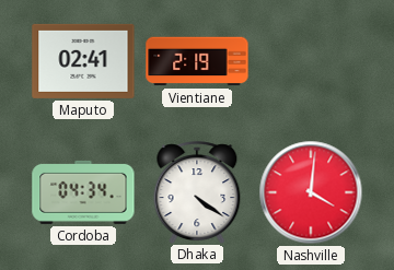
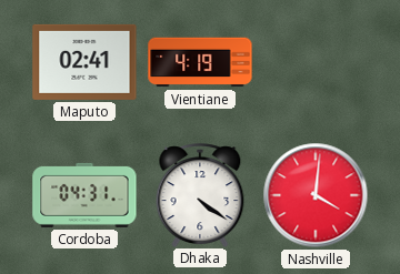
Vientiane: 2:19 -> 4:19 (200, 62)
Cordoba: 04:34 -> 04:31 (84, 195)
